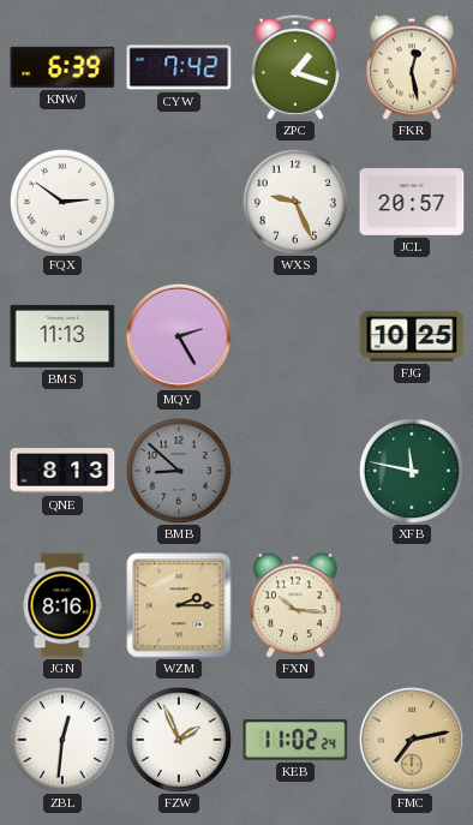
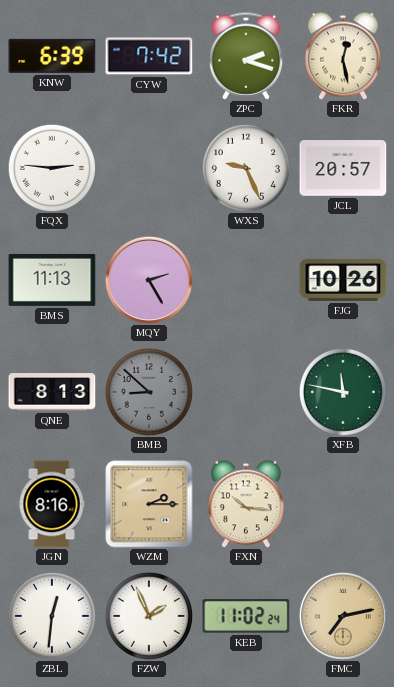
ZPC: 1:18 -> 2:18 (246, 56)
FQX: 2:51 -> 2:46 (52, 168)
FJG: 10:25 -> 10:26 (343, 280)
